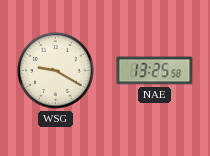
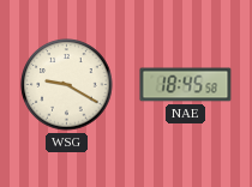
NAE: 13:25 -> 18:45 (186, 85)
